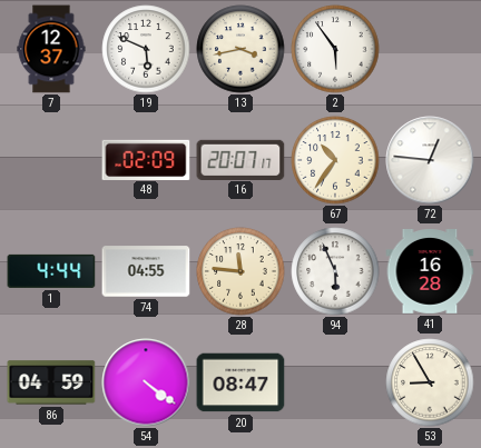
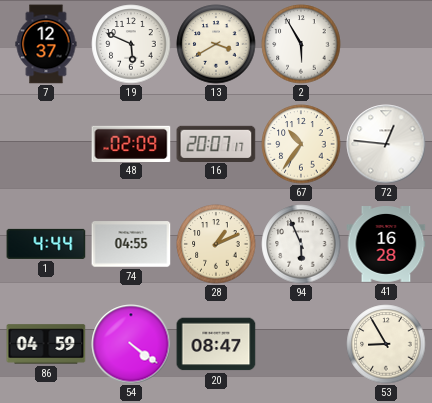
13: 3:43 -> 3:40 (216, 44)
2: 5:54 -> 5:55 (301, 44)
28: 11:46 -> 1:11 (216, 244)
